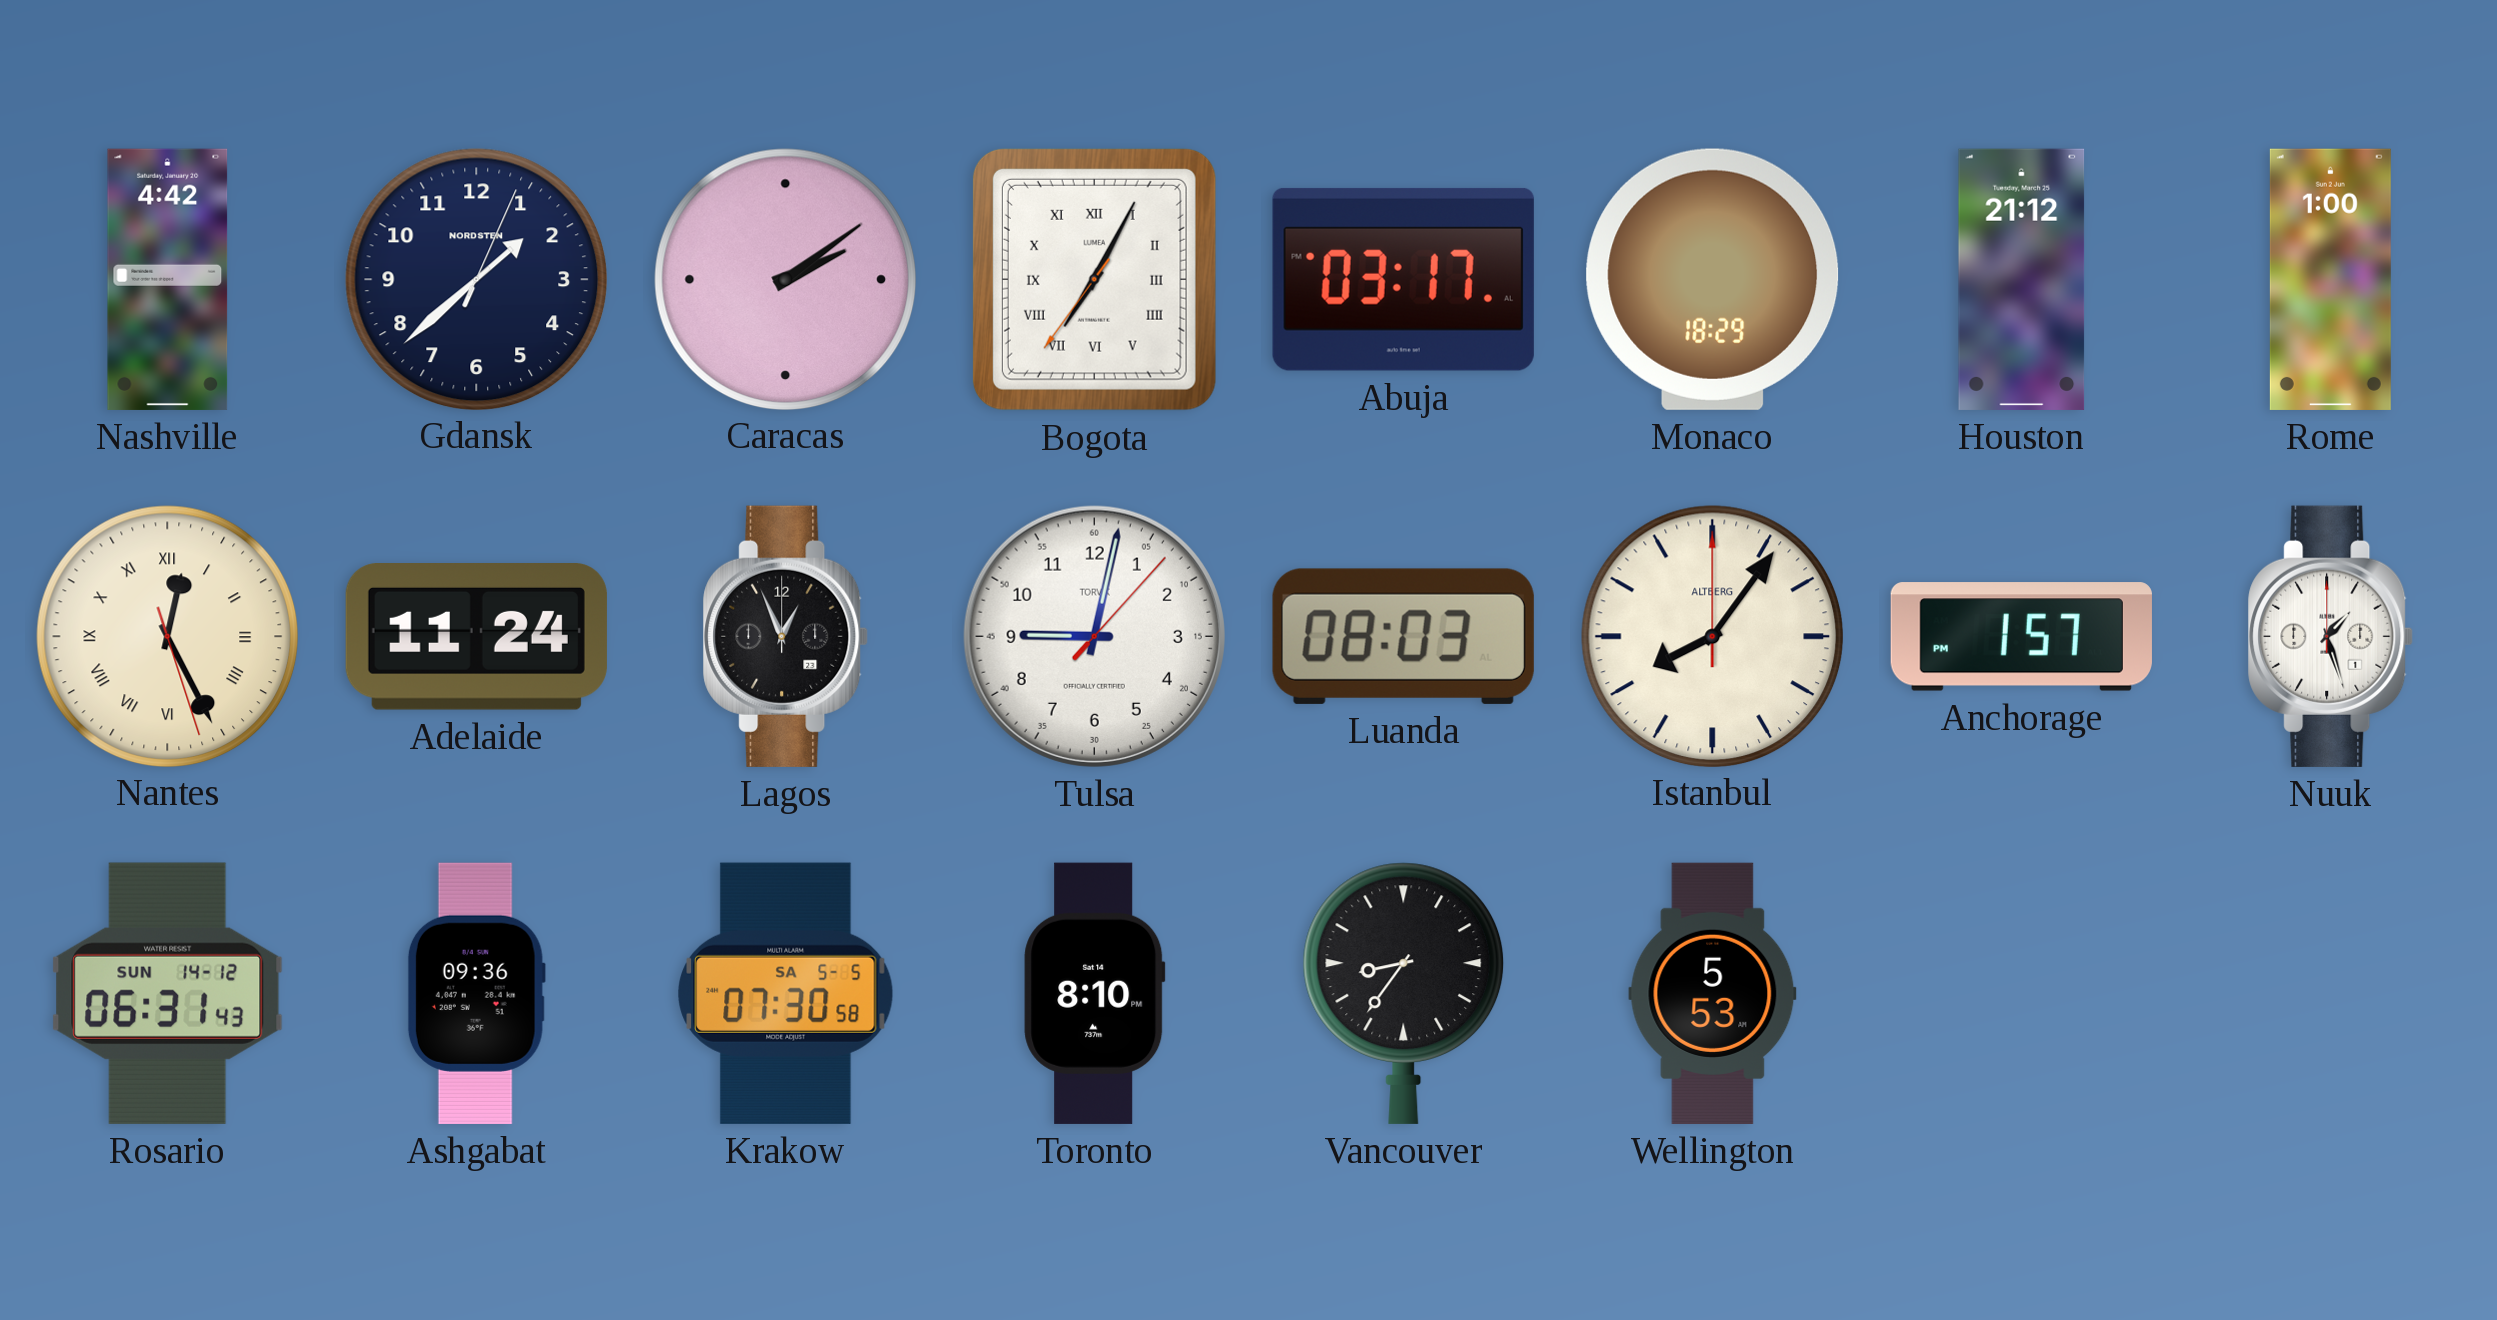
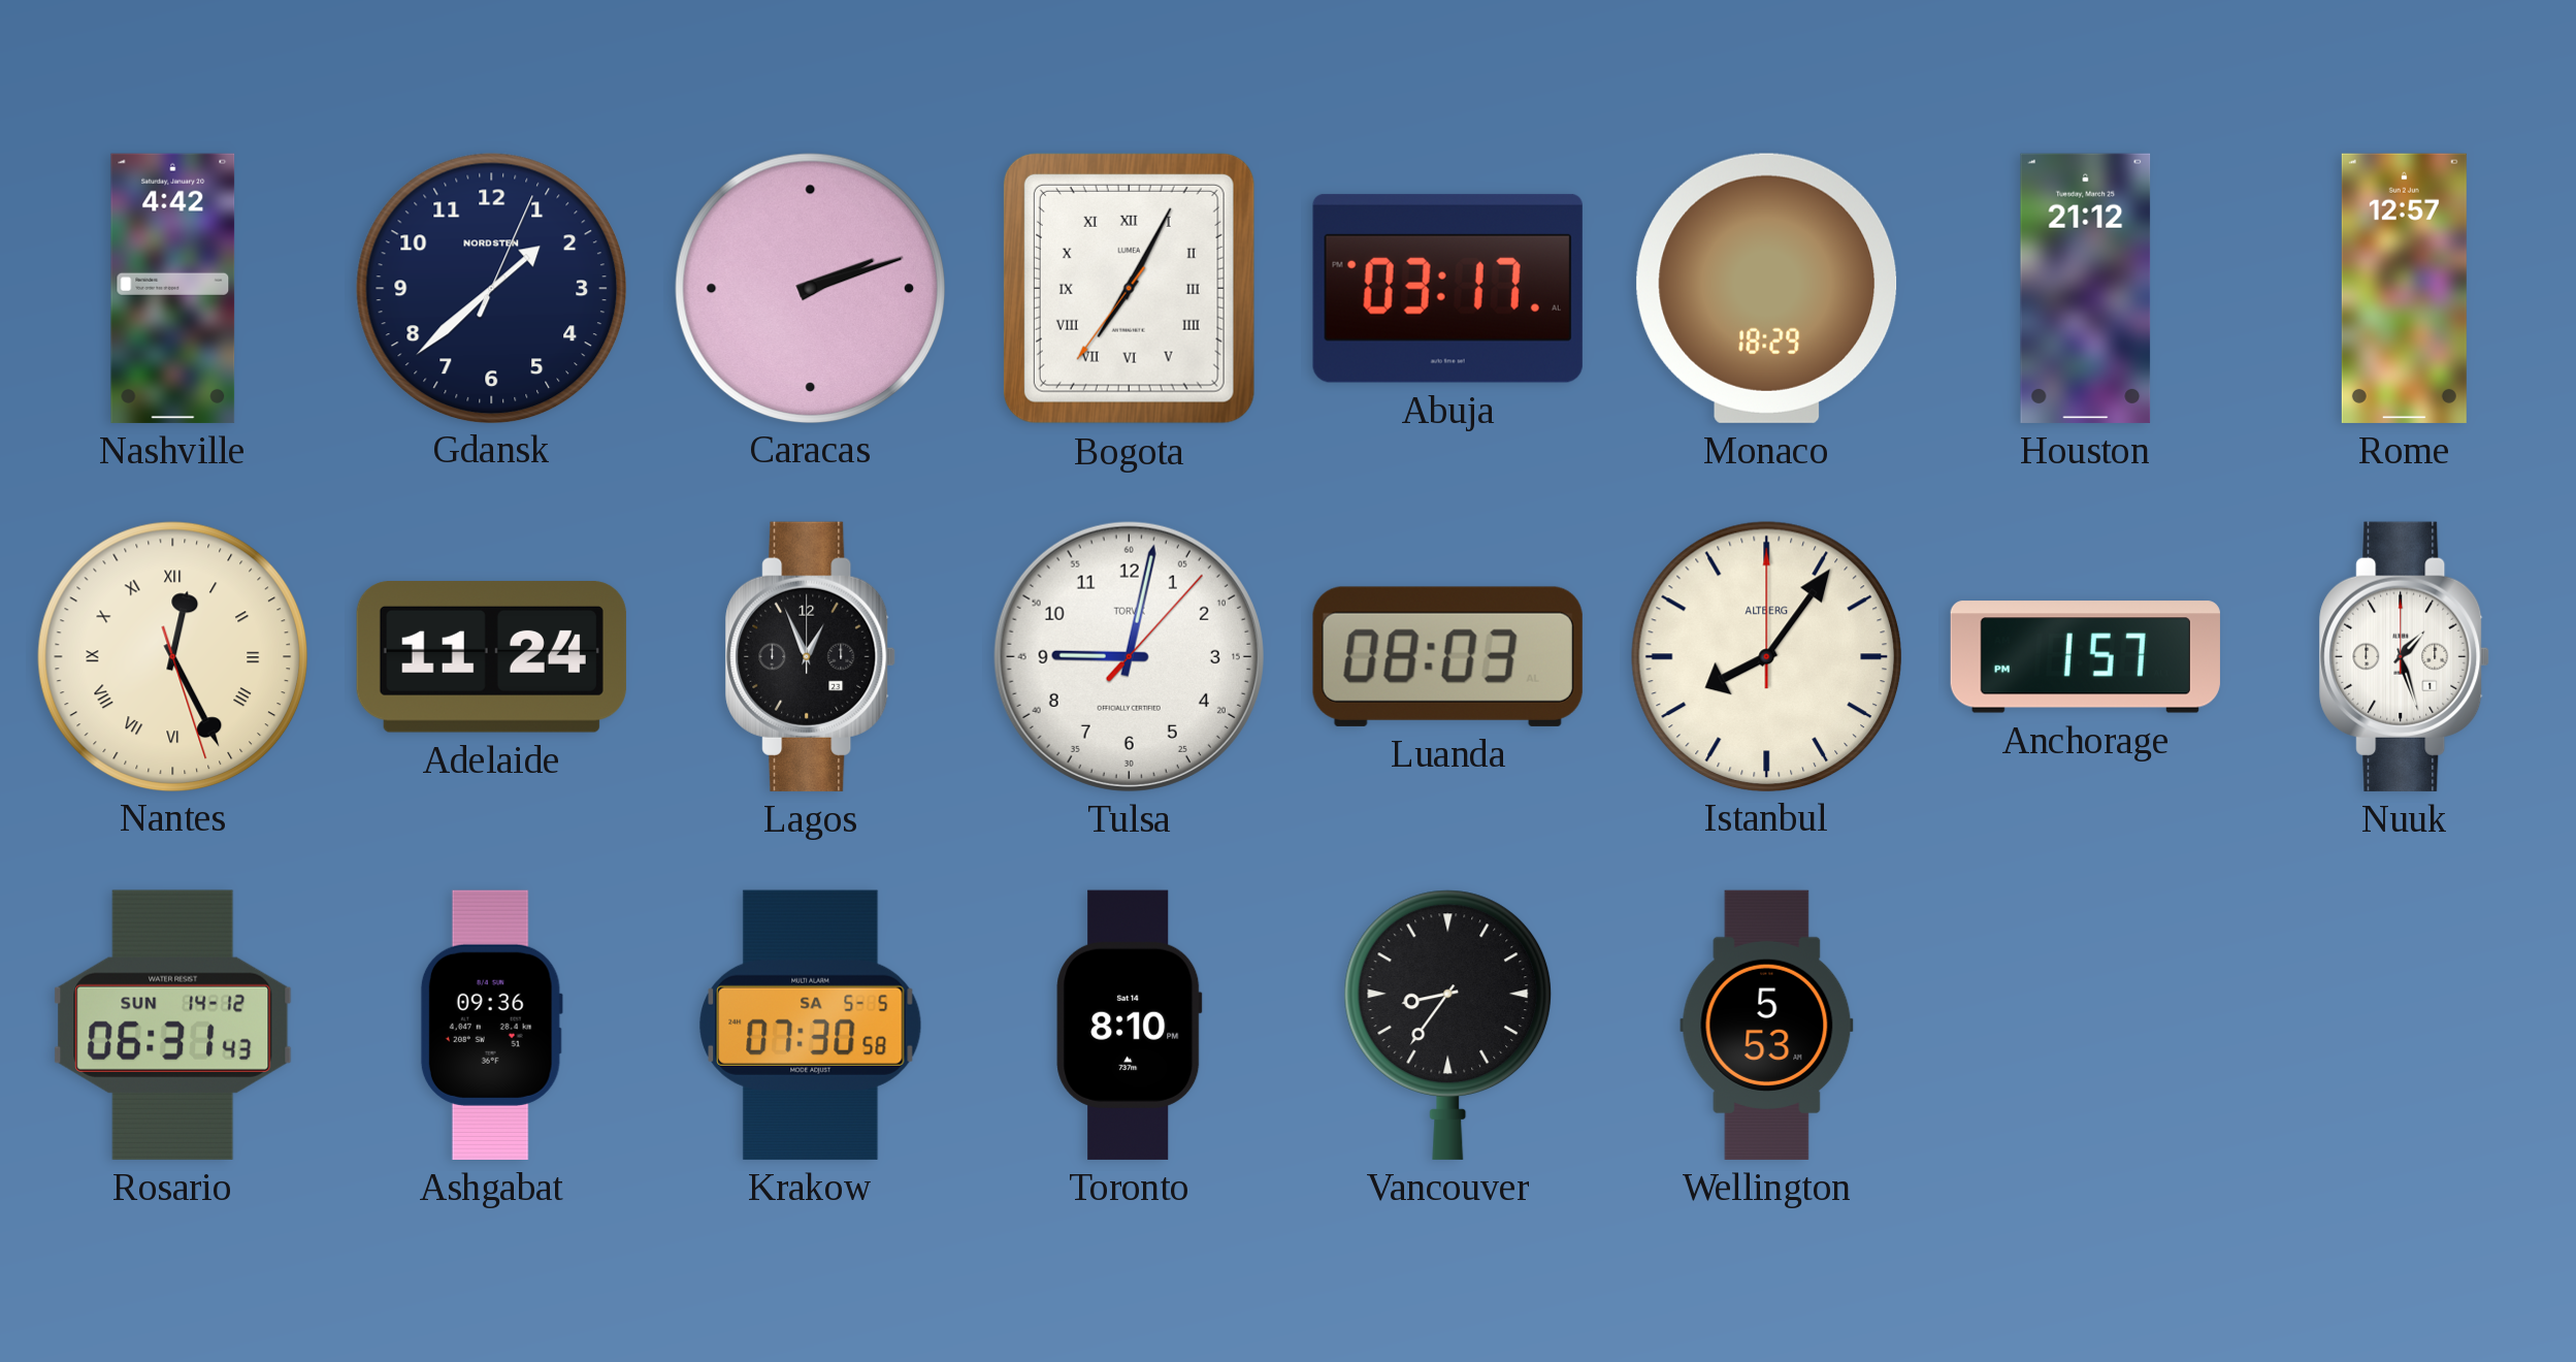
Caracas: 2:09 -> 2:12 (810, 288)
Rome: 1:00 -> 12:57 (2404, 288)
